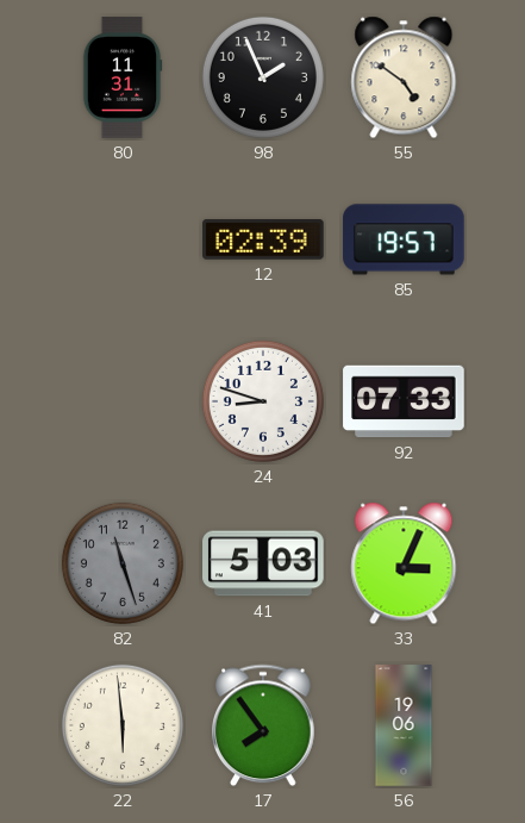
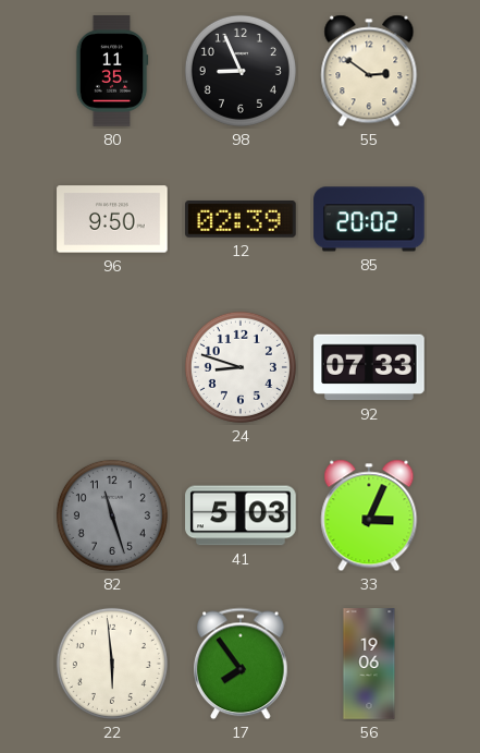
80: 11:31 -> 11:35 (112, 71)
98: 1:56 -> 8:56 (241, 71)
55: 4:51 -> 2:51 (369, 71)
96: none -> 9:50 (112, 219)
85: 19:57 -> 20:02 (369, 219)
